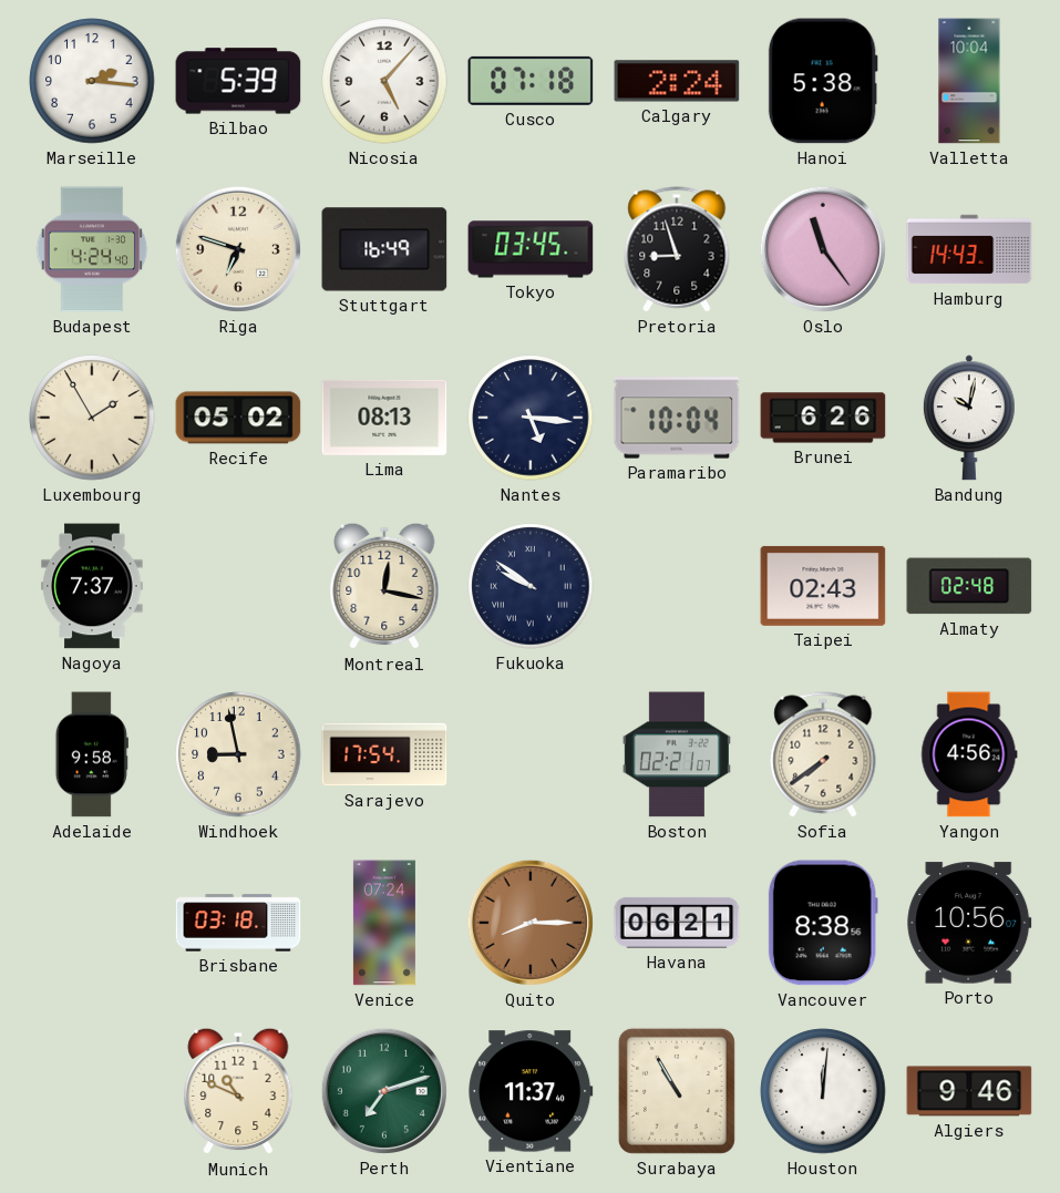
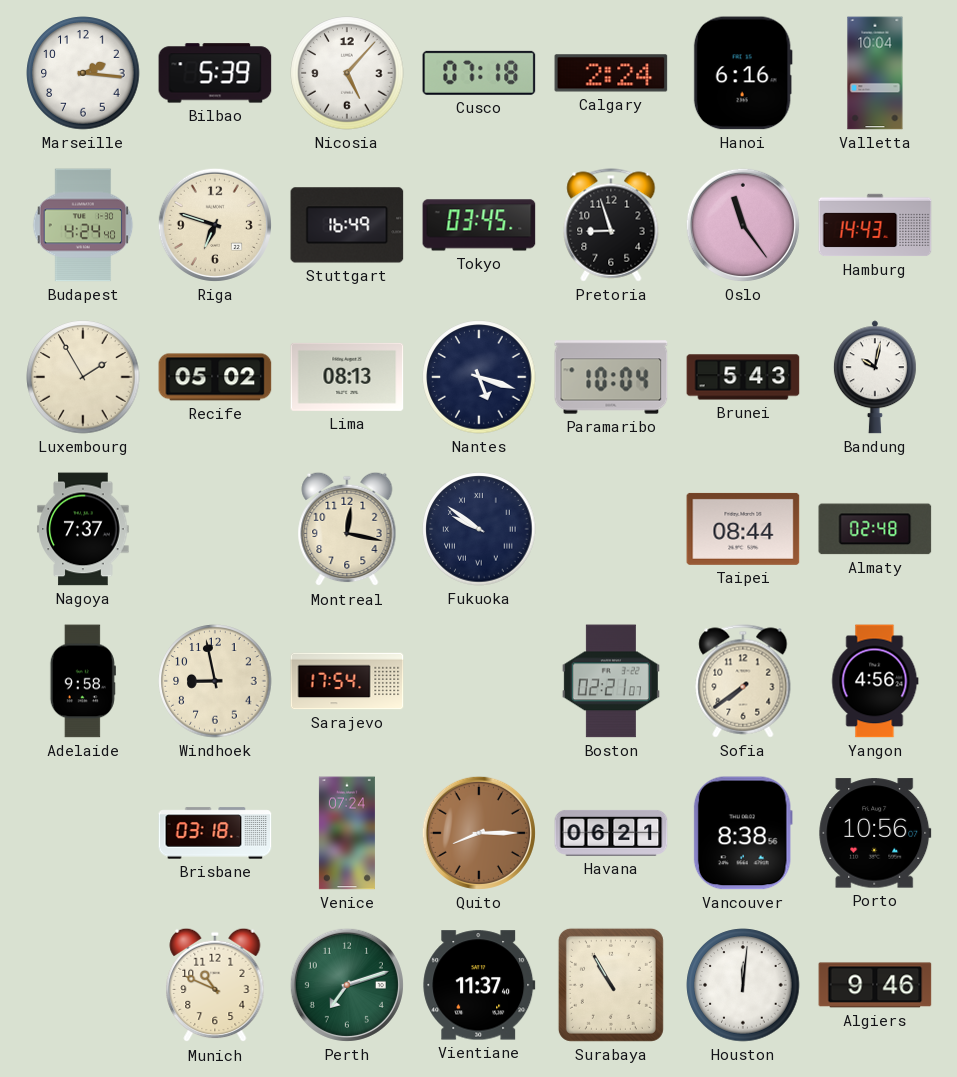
Hanoi: 5:38 -> 6:16 (743, 73)
Nantes: 5:16 -> 5:18 (479, 377)
Brunei: 6:26 -> 5:43 (743, 377)
Taipei: 02:43 -> 08:44 (743, 529)
